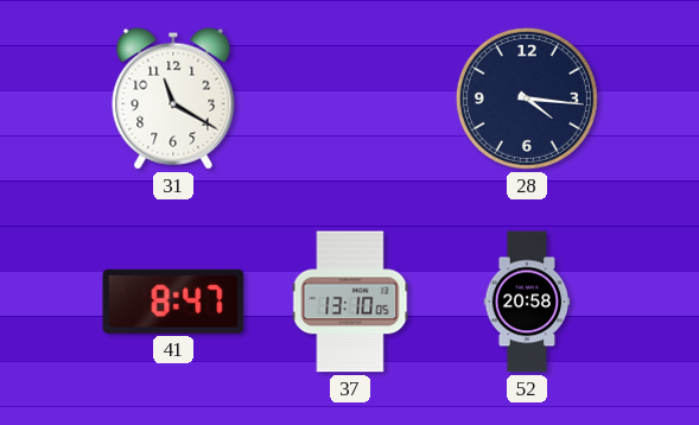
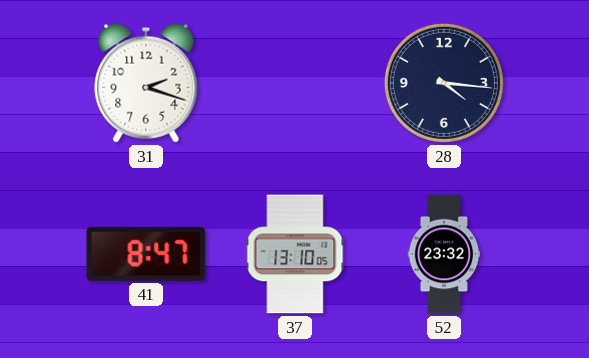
31: 11:20 -> 2:18 (146, 83)
52: 20:58 -> 23:32 (444, 254)
